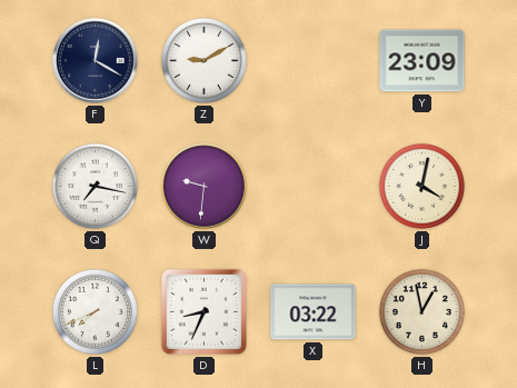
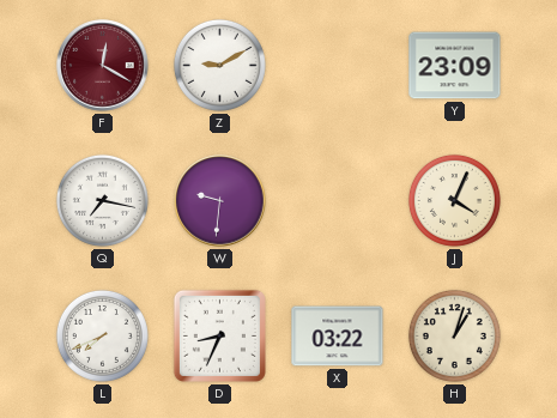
F dial: navy -> burgundy (103, 66)
J: 4:02 -> 4:04 (454, 200)
H: 12:58 -> 1:03 (454, 335)
